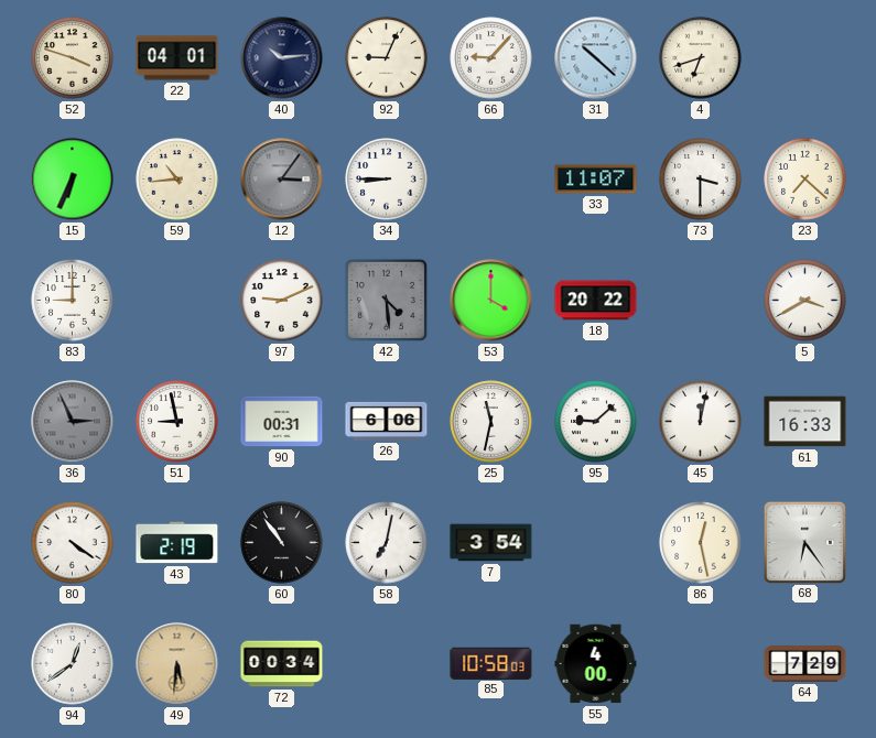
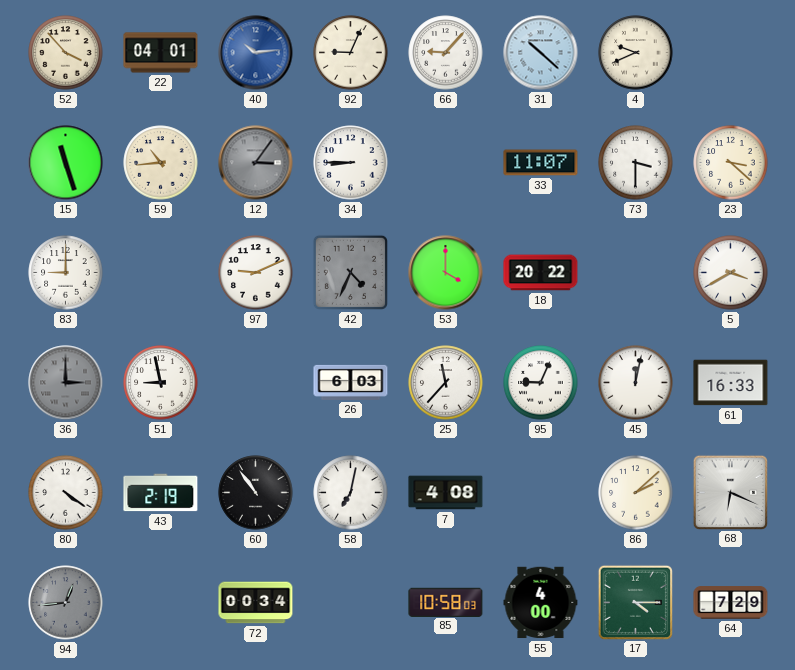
52: 3:48 -> 3:53 (66, 53)
40 dial: navy -> blue (256, 53)
4: 6:42 -> 9:41 (636, 53)
15: 6:34 -> 11:27 (66, 163)
23: 7:22 -> 3:22 (731, 163)
42: 4:29 -> 4:34 (350, 272)
36: 2:56 -> 3:00 (66, 383)
90: 00:31 -> none (282, 422)
26: 6:06 -> 6:03 (351, 382)
25: 11:32 -> 11:37 (446, 383)
95: 9:08 -> 9:04 (541, 383)
7: 3:54 -> 4:08 (446, 493)
86: 12:28 -> 2:08 (636, 493)
68: 6:24 -> 6:19 (730, 492)
94: 12:39 -> 12:44 (66, 603)
94 dial: white -> grey (66, 603)
49: 5:31 -> none (177, 664)
17: none -> 4:15 (635, 602)
